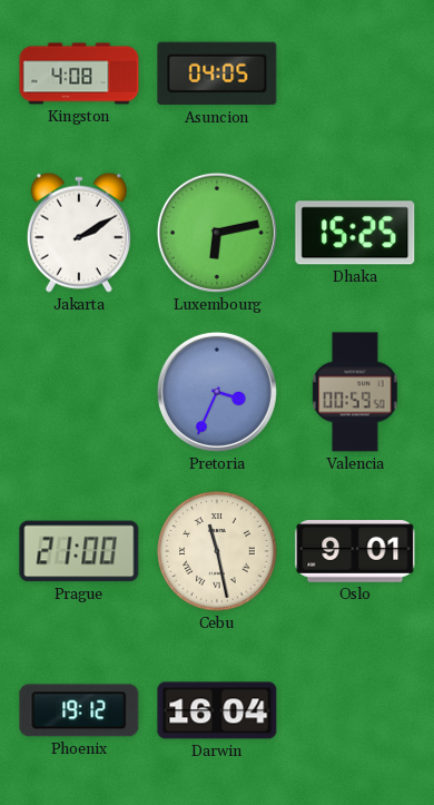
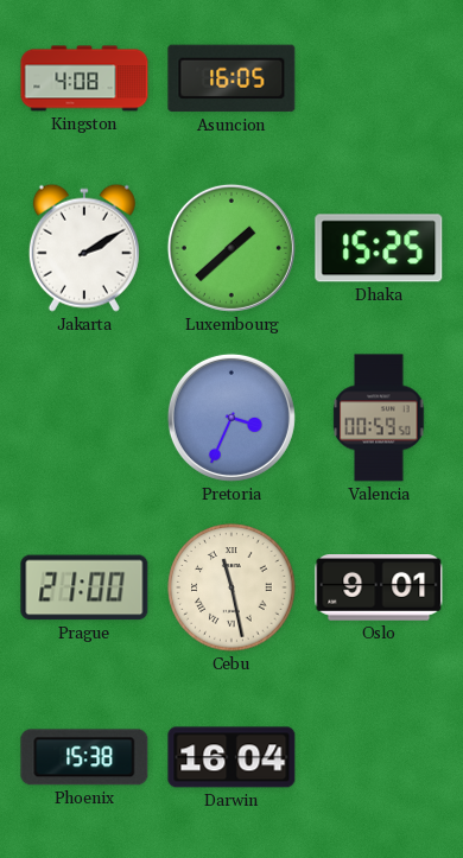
Asuncion: 04:05 -> 16:05 (231, 78)
Luxembourg: 6:13 -> 1:38 (231, 248)
Phoenix: 19:12 -> 15:38 (84, 757)
